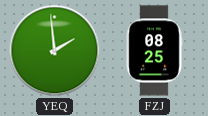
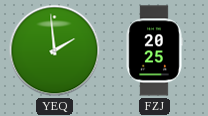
FZJ: 08:25 -> 20:25 (154, 51)
